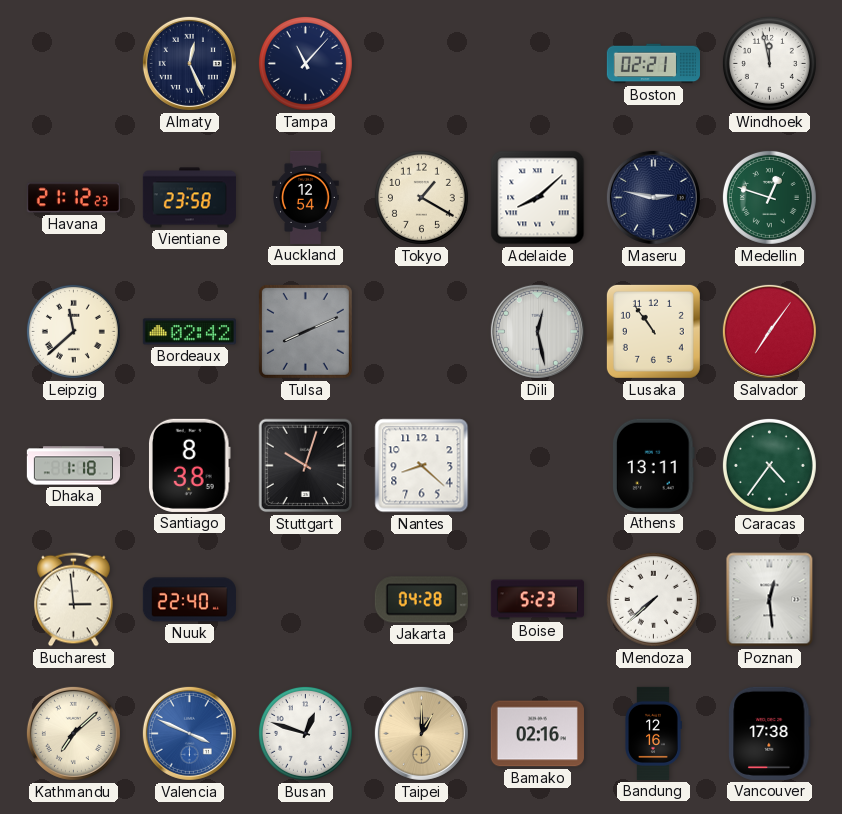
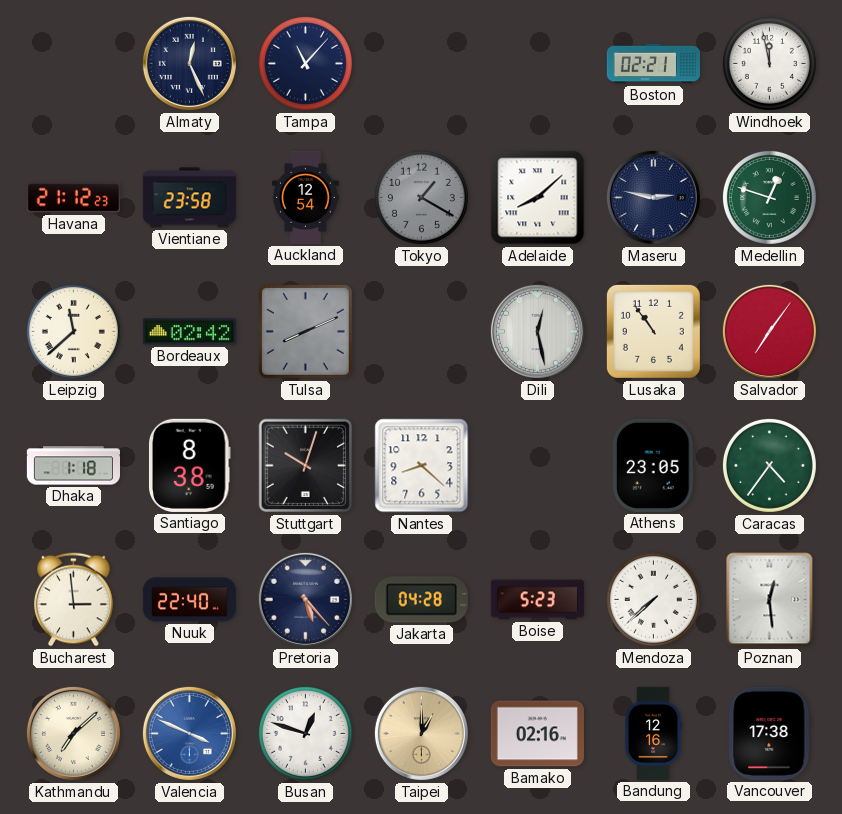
Tokyo dial: cream -> grey (421, 197)
Athens: 13:11 -> 23:05 (654, 465)
Pretoria: none -> 5:23 (305, 599)
